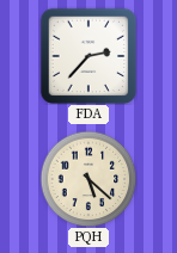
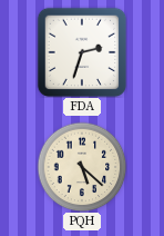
FDA: 2:37 -> 2:33 (82, 52)
